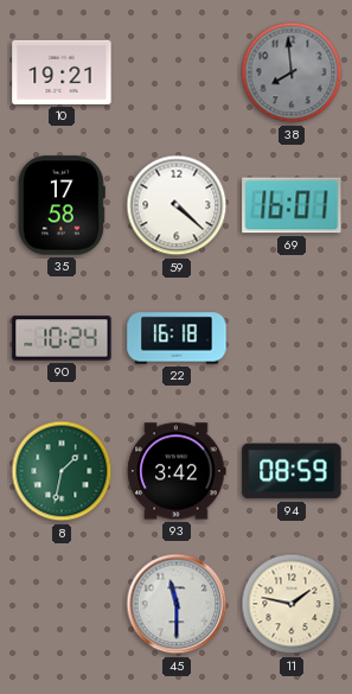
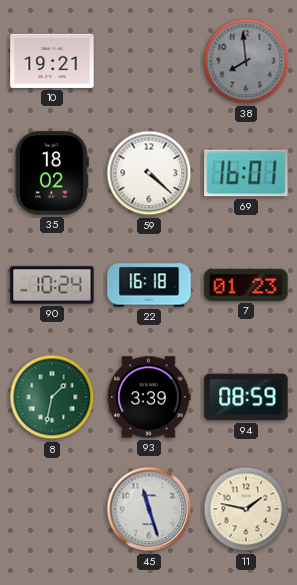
35: 17:58 -> 18:02 (52, 173)
7: none -> 01:23 (246, 285)
93: 3:42 -> 3:39 (149, 397)
45: 11:30 -> 11:27 (149, 509)
